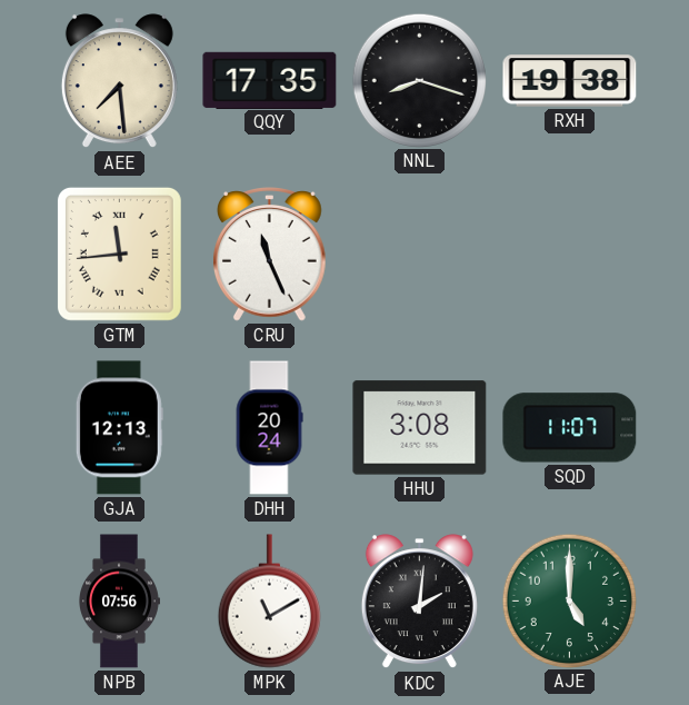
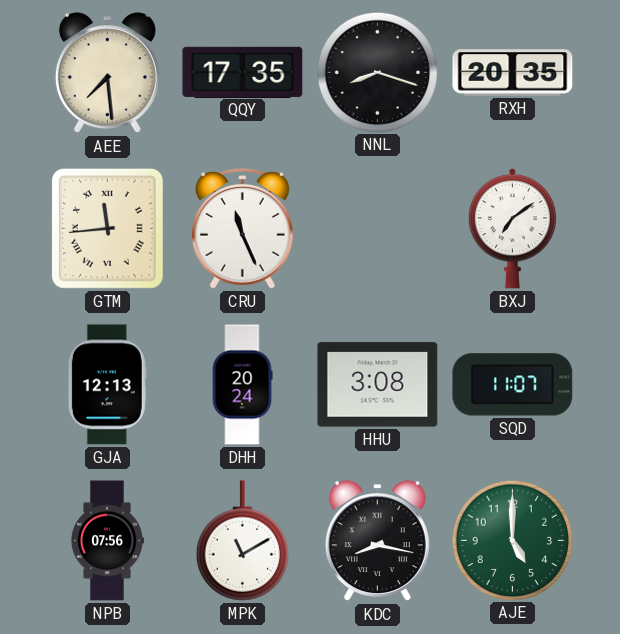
RXH: 19:38 -> 20:35 (513, 73)
BXJ: none -> 7:09 (512, 229)
KDC: 2:01 -> 8:17 (377, 541)
